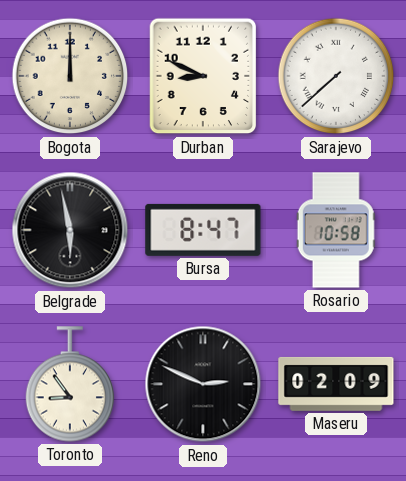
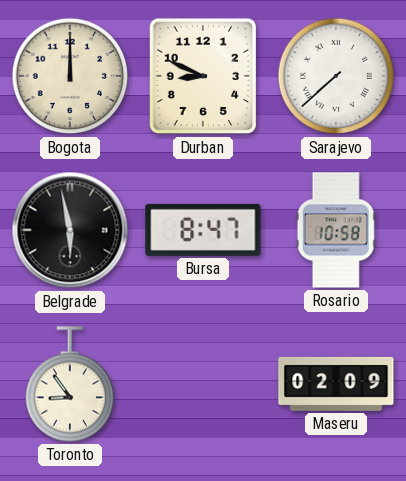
Reno: 2:49 -> none (203, 384)
